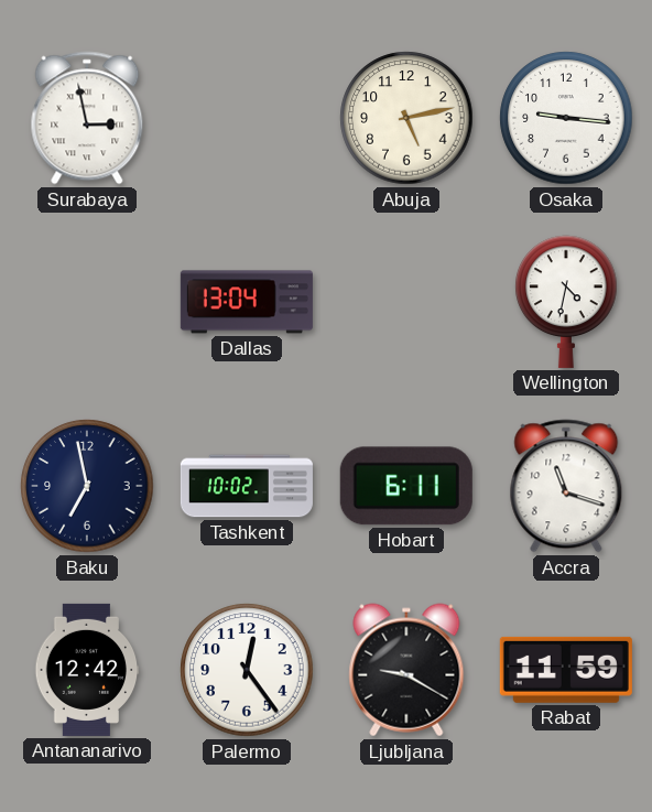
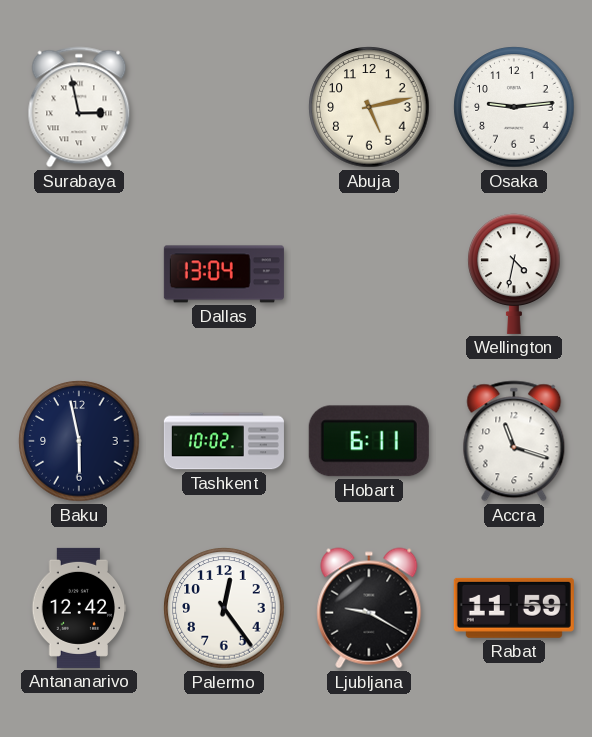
Osaka: 9:16 -> 9:14 (514, 107)
Baku: 6:58 -> 5:58 (79, 441)
